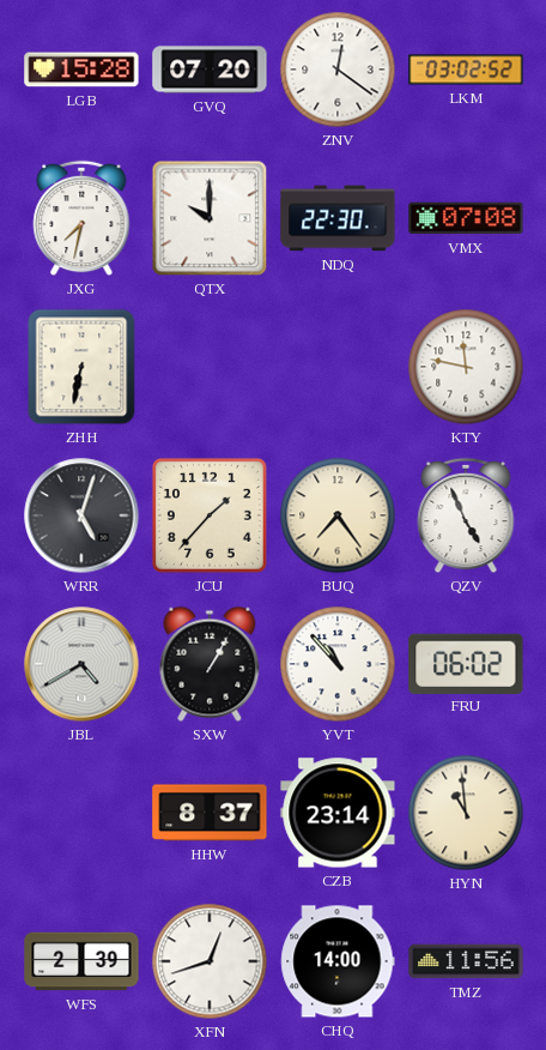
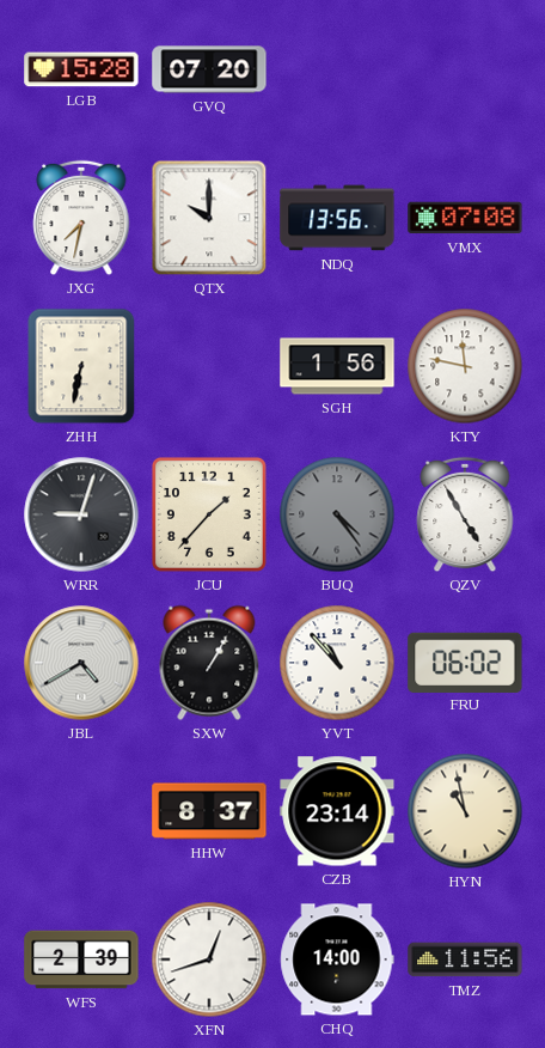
ZNV: 12:21 -> none (338, 70)
LKM: 03:02 -> none (466, 70)
NDQ: 22:30 -> 13:56 (337, 218)
SGH: none -> 1:56 (337, 366)
WRR: 5:03 -> 9:03 (81, 514)
BUQ: 7:24 -> 4:24 (337, 514)
BUQ dial: cream -> grey (337, 514)
QZV: 4:56 -> 4:55 (465, 514)
HYN: 10:59 -> 10:58 (465, 811)
